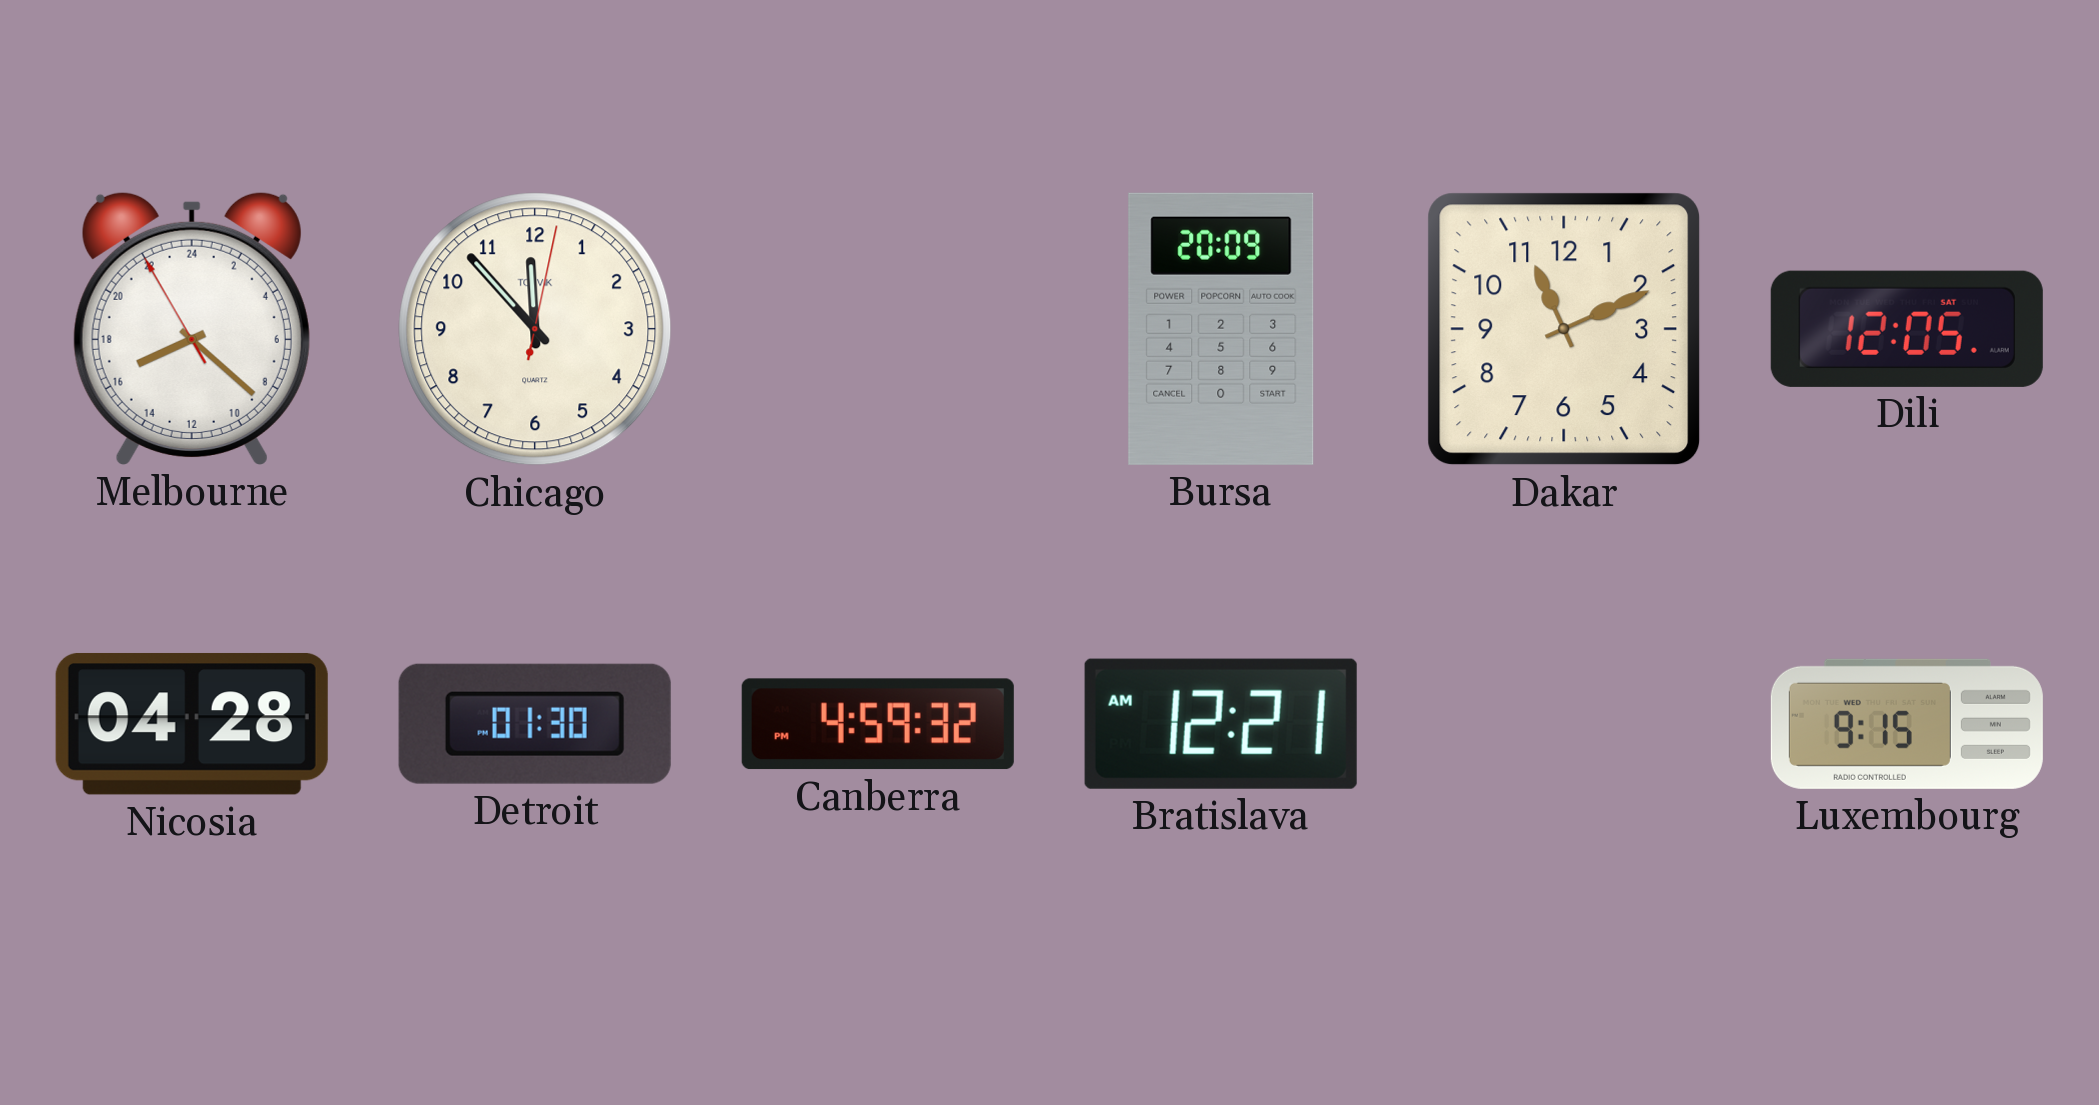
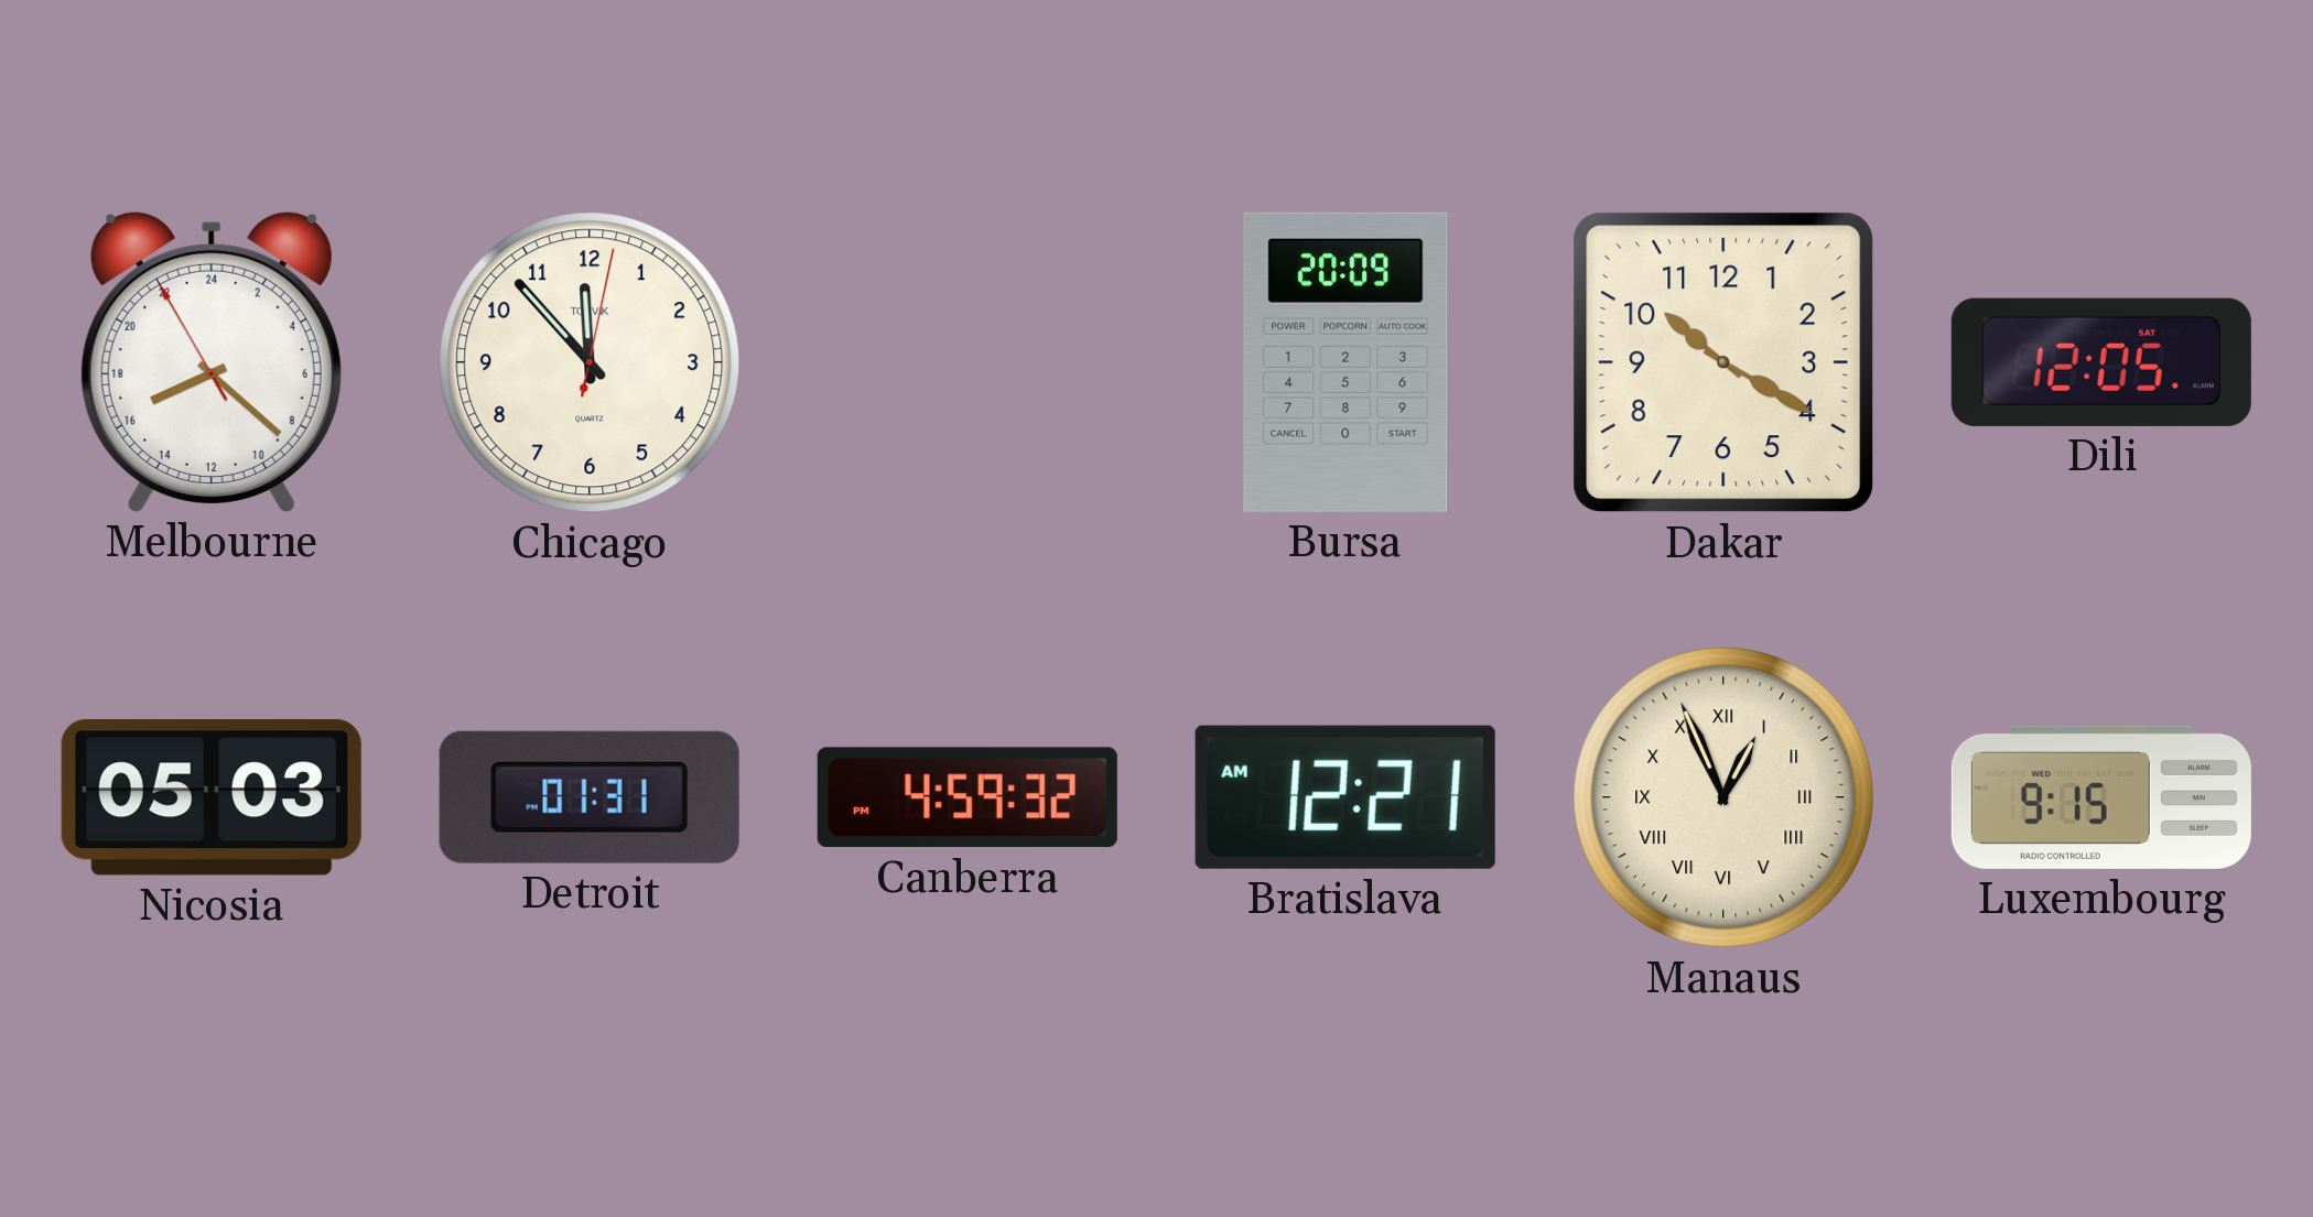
Dakar: 11:11 -> 10:20 (1723, 362)
Nicosia: 04:28 -> 05:03 (212, 797)
Detroit: 01:30 -> 01:31 (590, 797)
Manaus: none -> 12:56 (1723, 797)
